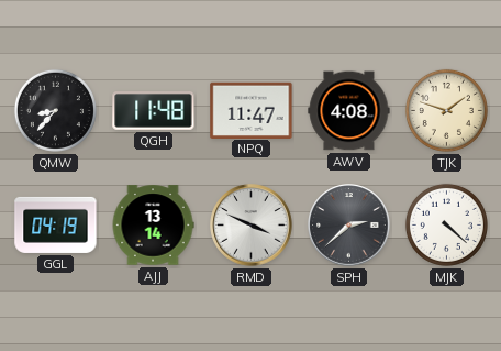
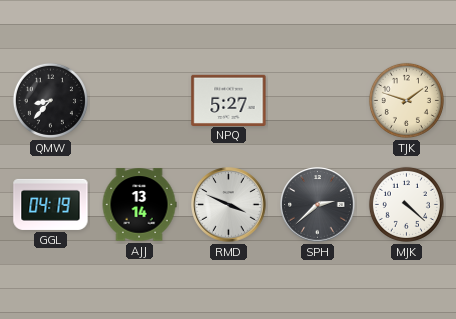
QGH: 11:48 -> none (154, 111)
NPQ: 11:47 -> 5:27 (229, 100)
AWV: 4:08 -> none (349, 111)
